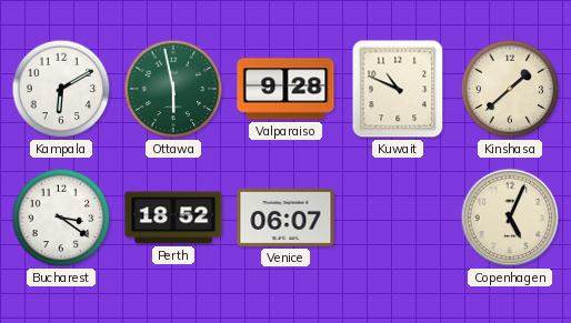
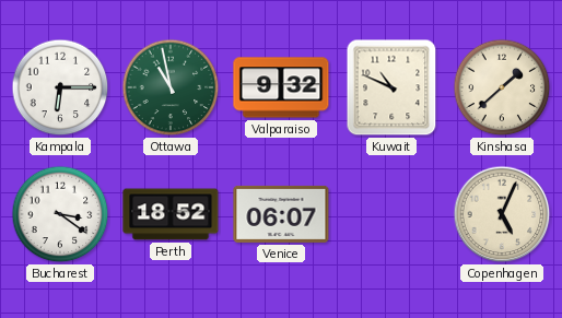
Kampala: 6:10 -> 6:15 (60, 87)
Ottawa: 5:58 -> 10:58 (171, 87)
Valparaiso: 9:28 -> 9:32 (281, 87)
